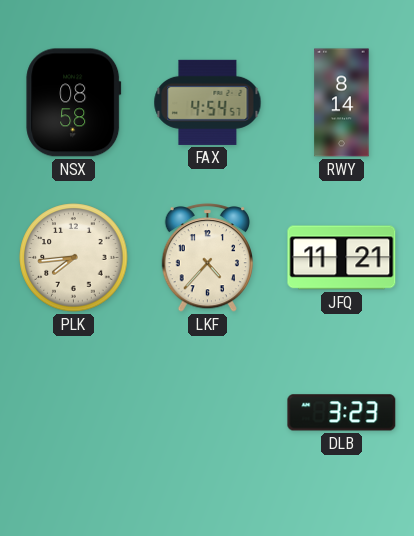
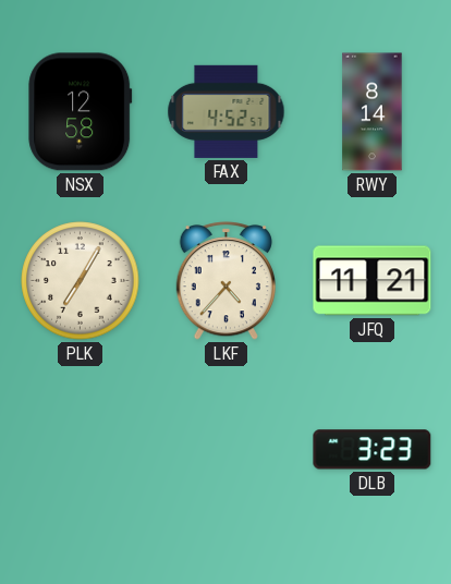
NSX: 08:58 -> 12:58 (81, 112)
FAX: 4:54 -> 4:52 (227, 111)
PLK: 7:44 -> 7:05 (81, 281)
